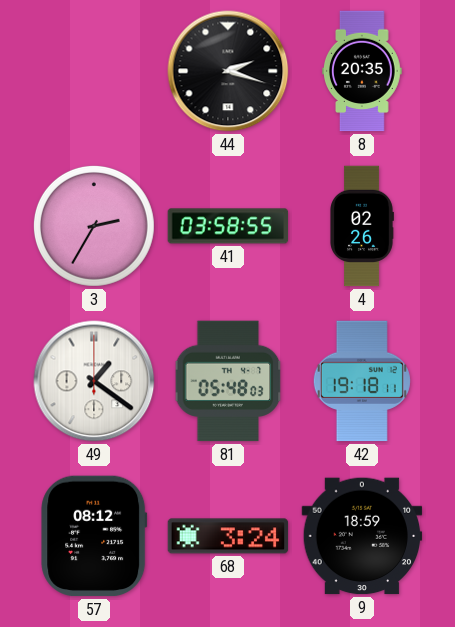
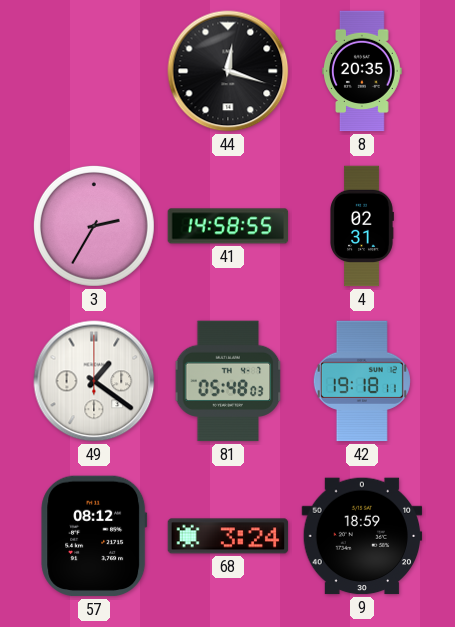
44: 2:18 -> 12:18 (228, 71)
41: 03:58 -> 14:58 (228, 226)
4: 02:26 -> 02:31 (362, 226)
